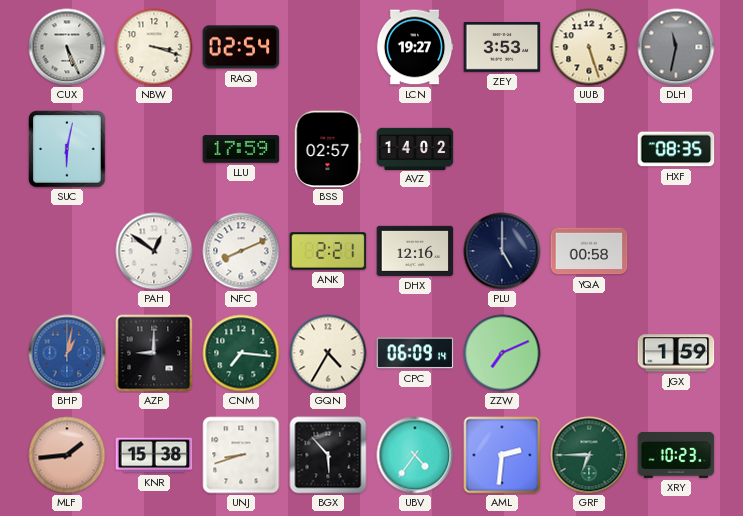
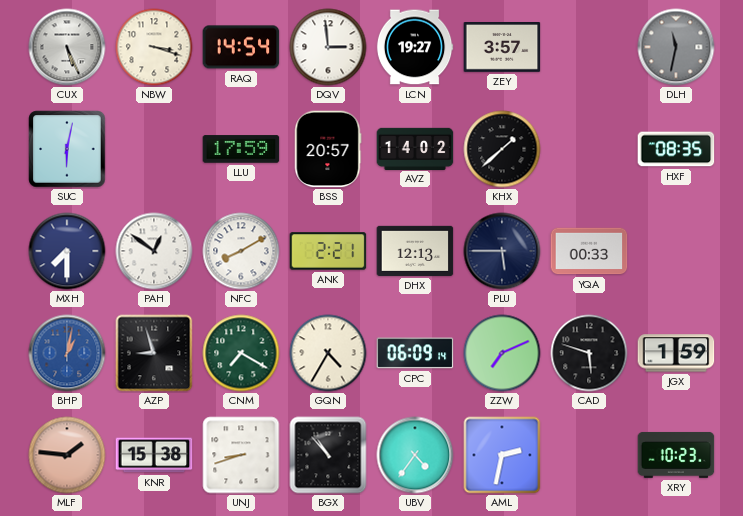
RAQ: 02:54 -> 14:54 (241, 47)
DQV: none -> 2:59 (328, 47)
ZEY: 3:53 -> 3:57 (502, 48)
UUB: 5:27 -> none (589, 47)
BSS: 02:57 -> 20:57 (328, 149)
KHX: none -> 1:38 (502, 149)
MXH: none -> 7:30 (67, 251)
NFC: 8:11 -> 8:10 (241, 251)
DHX: 12:16 -> 12:13 (415, 251)
PLU: 5:00 -> 5:45 (502, 251)
YQA: 00:58 -> 00:33 (589, 251)
AZP: 9:00 -> 8:57 (154, 353)
CNM: 7:16 -> 7:20 (241, 353)
CAD: none -> 5:48 (589, 353)
MLF: 1:44 -> 1:46 (67, 455)
BGX: 5:53 -> 10:53 (328, 455)
AML: 2:31 -> 2:32 (502, 455)
GRF: 6:45 -> none (589, 455)
